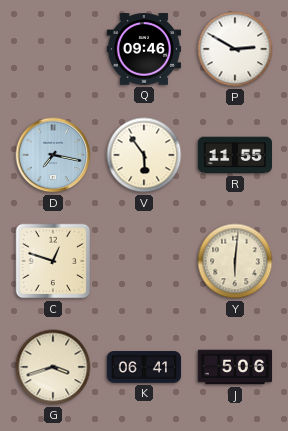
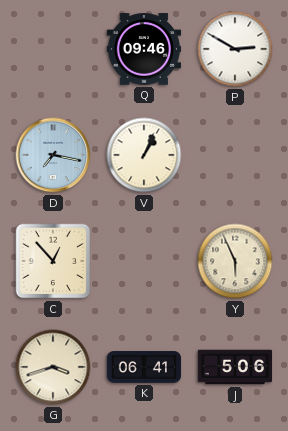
V: 5:54 -> 1:04 (144, 155)
R: 11:55 -> none (234, 155)
C: 12:48 -> 12:53 (53, 261)
Y: 6:01 -> 5:56 (235, 261)
